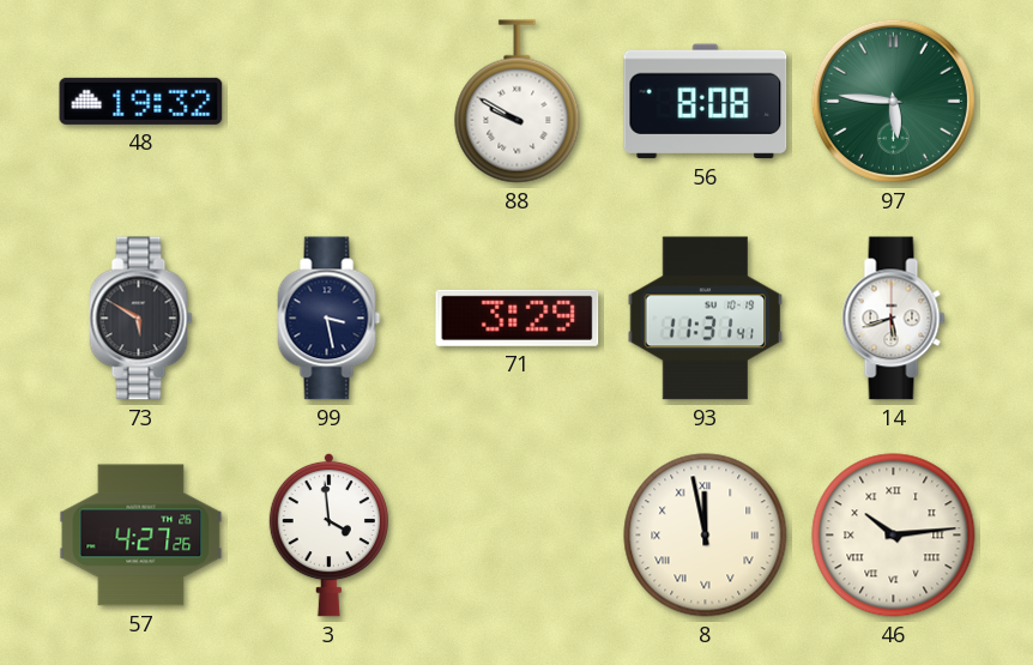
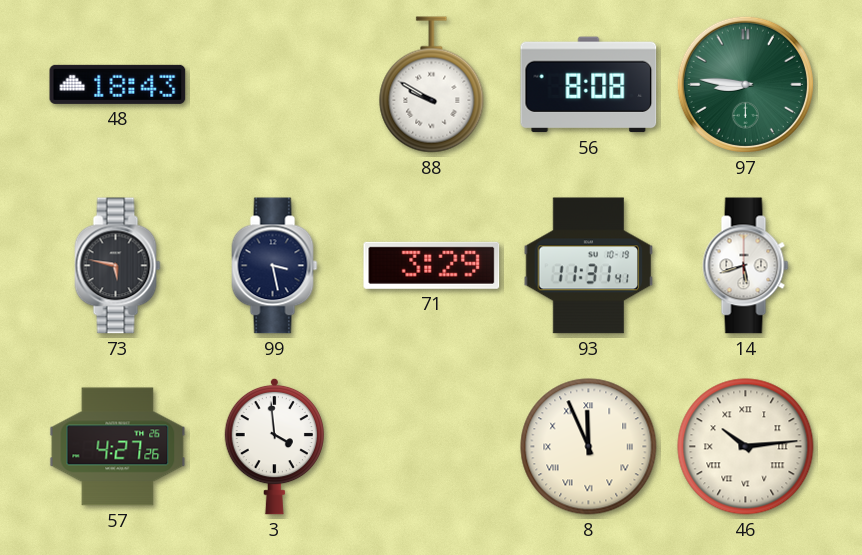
48: 19:32 -> 18:43 (118, 84)
97: 5:46 -> 8:46 (745, 84)
73: 5:50 -> 5:47 (118, 266)
8: 11:58 -> 11:56 (589, 447)
